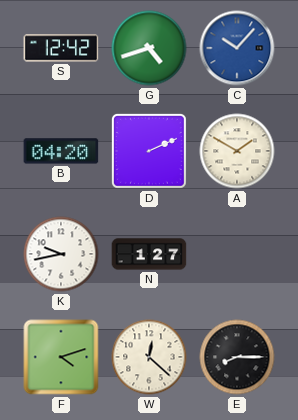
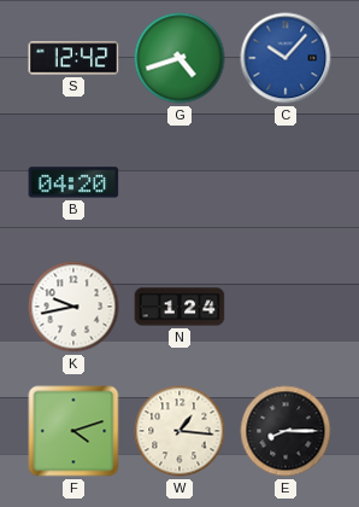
D: 2:11 -> none (149, 151)
A: 1:50 -> none (237, 151)
N: 1:27 -> 1:24 (179, 307)
W: 12:22 -> 1:16 (179, 431)
